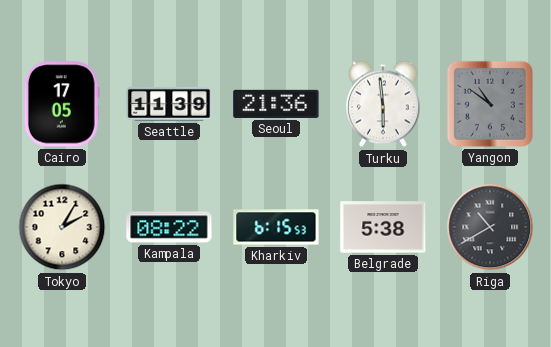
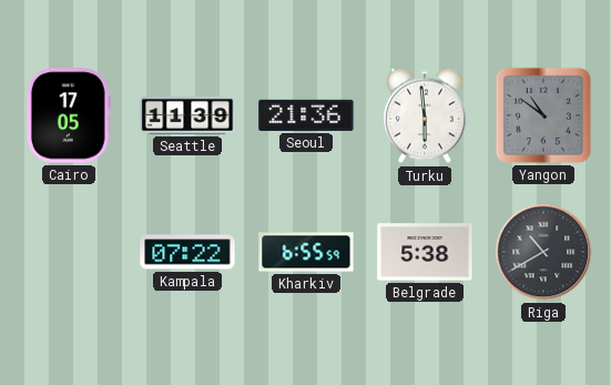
Tokyo: 2:05 -> none (62, 227)
Kampala: 08:22 -> 07:22 (187, 252)
Kharkiv: 6:15 -> 6:55 (306, 252)
